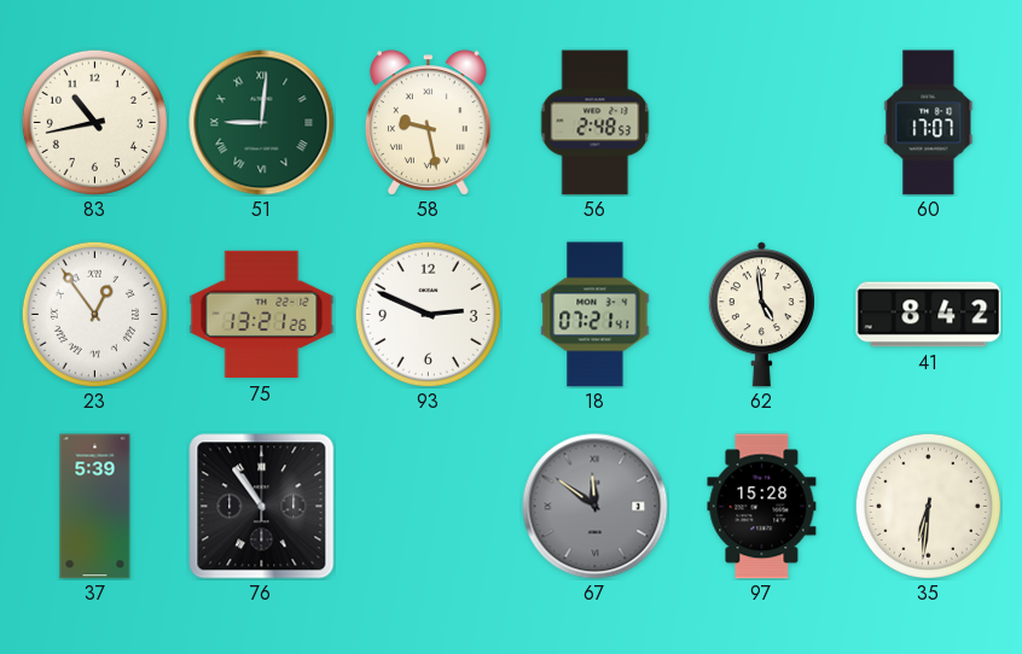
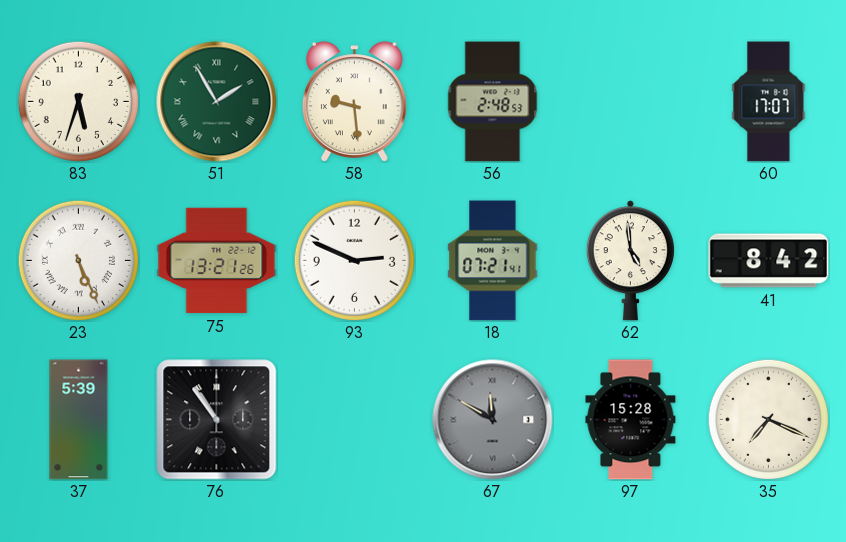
83: 10:43 -> 5:33 (78, 101)
51: 9:01 -> 1:55 (217, 102)
58: 9:28 -> 9:29 (354, 101)
23: 12:54 -> 5:26 (78, 260)
67: 11:51 -> 11:50 (493, 420)
35: 6:31 -> 7:19 (768, 419)
